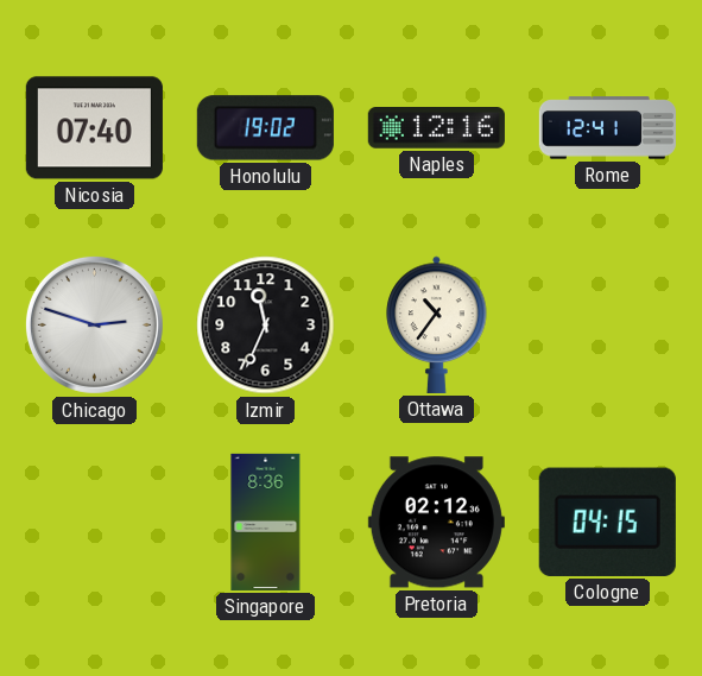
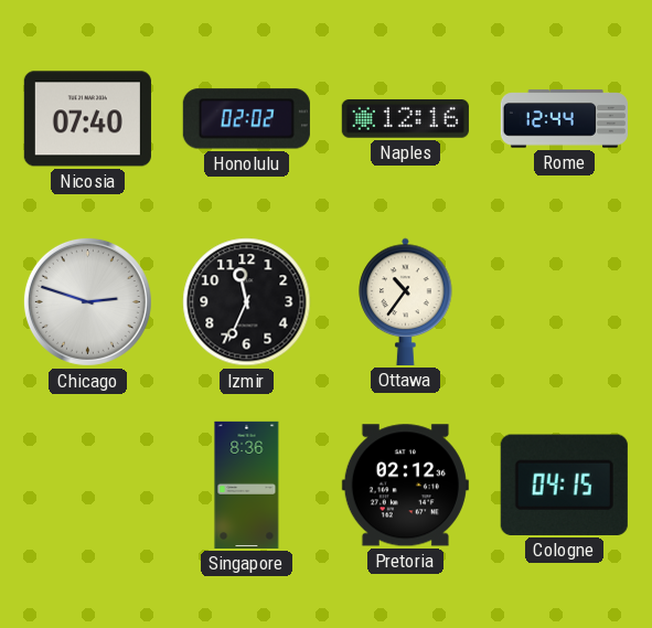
Honolulu: 19:02 -> 02:02 (246, 119)
Rome: 12:41 -> 12:44 (564, 119)
